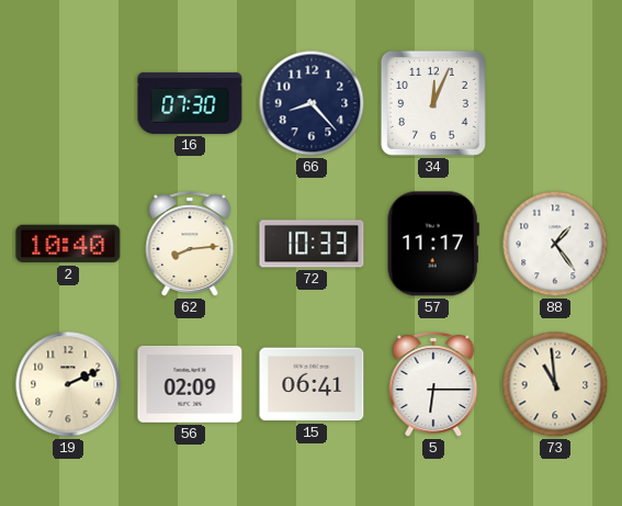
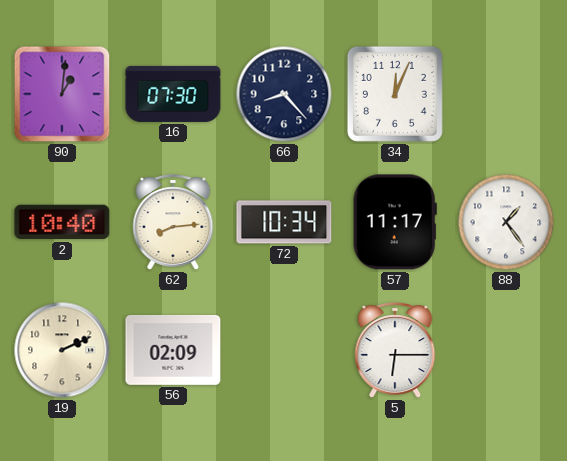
90: none -> 1:01 (62, 94)
72: 10:33 -> 10:34 (284, 222)
15: 06:41 -> none (312, 384)
73: 10:59 -> none (555, 384)
